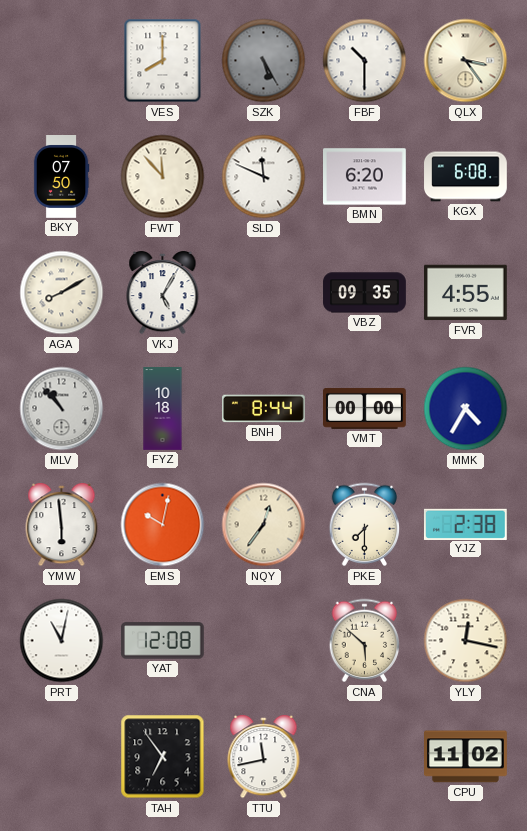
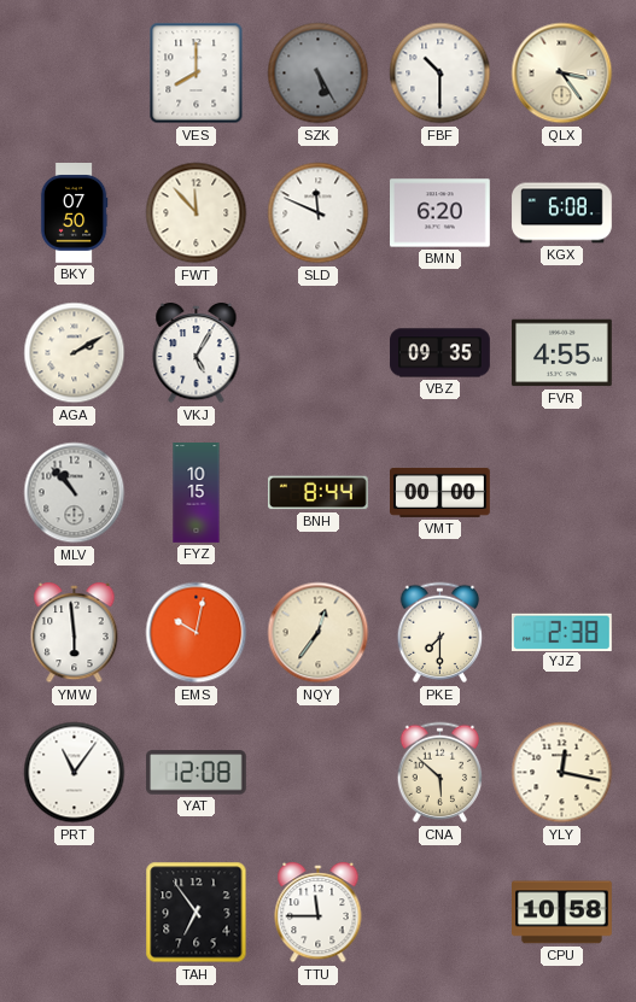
AGA: 8:10 -> 2:10 (75, 353)
FYZ: 10:18 -> 10:15 (197, 493)
MMK: 4:35 -> none (466, 409)
PRT: 11:02 -> 11:06 (75, 773)
TTU: 11:43 -> 11:45 (319, 913)
CPU: 11:02 -> 10:58 (562, 913)
